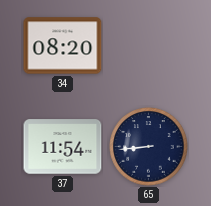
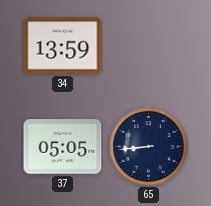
34: 08:20 -> 13:59 (63, 46)
37: 11:54 -> 05:05 (63, 147)
